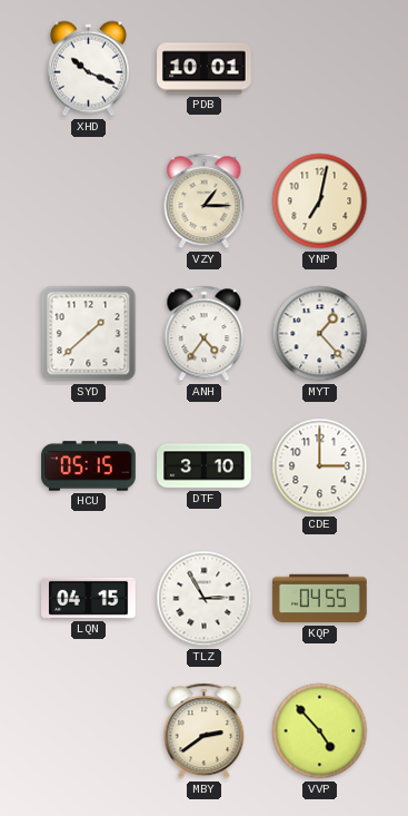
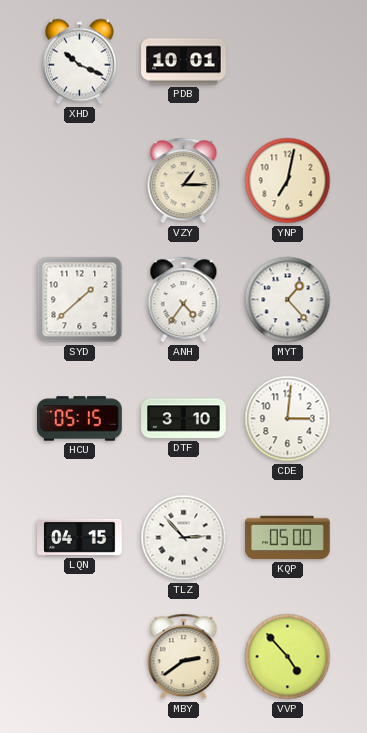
CDE: 3:00 -> 3:01 (288, 419)
TLZ: 2:55 -> 2:53 (184, 538)
KQP: 04:55 -> 05:00 (288, 538)
